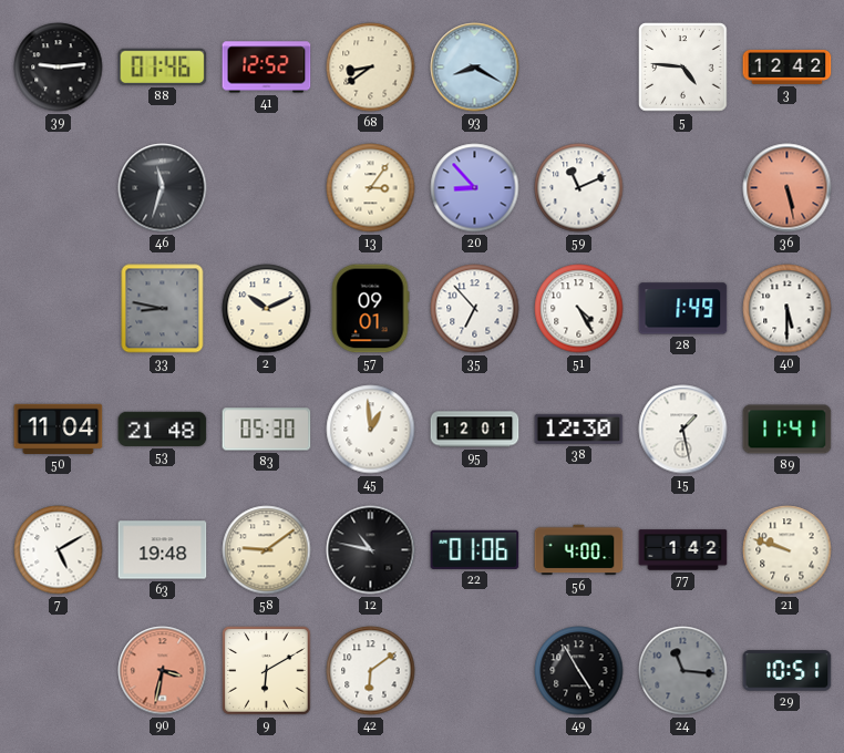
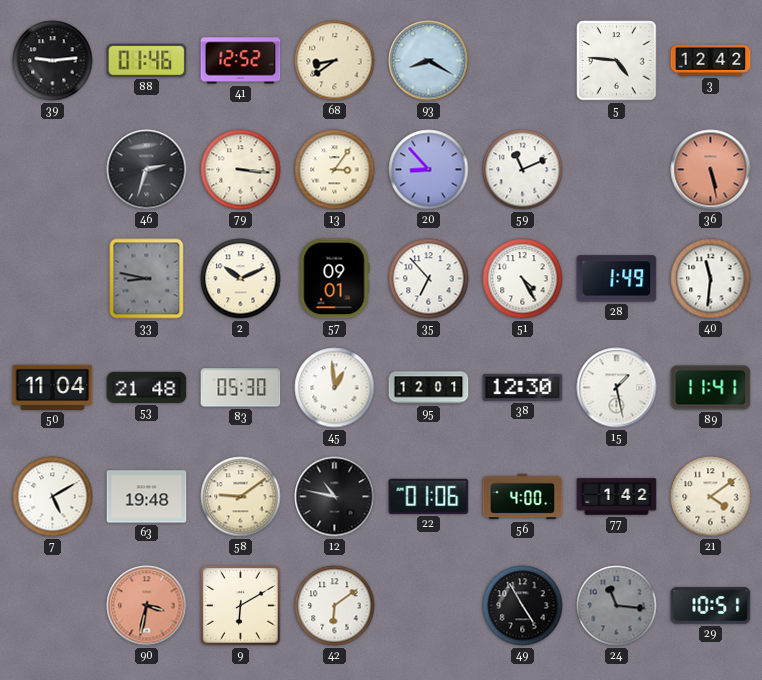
46: 11:33 -> 2:33 (147, 170)
79: none -> 3:16 (241, 170)
40: 5:30 -> 11:31 (711, 279)
21: 9:48 -> 4:09 (711, 497)
